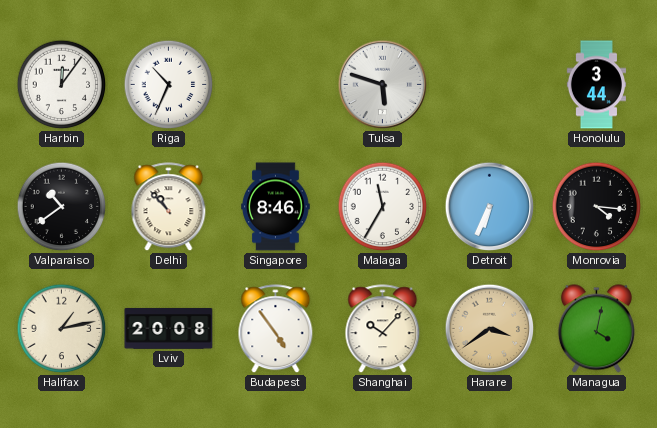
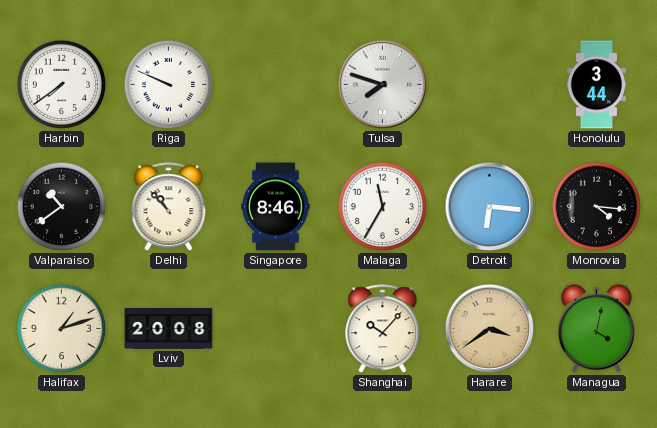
Harbin: 12:06 -> 7:39 (62, 85)
Riga: 10:34 -> 9:49 (169, 85)
Tulsa: 5:48 -> 7:48 (383, 85)
Detroit: 6:34 -> 6:16 (490, 207)
Halifax: 1:13 -> 1:12 (62, 329)
Budapest: 4:54 -> none (276, 329)
